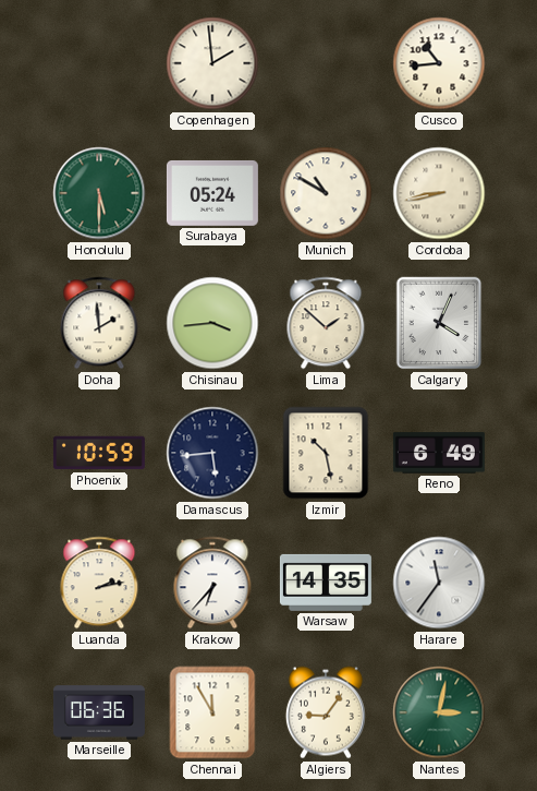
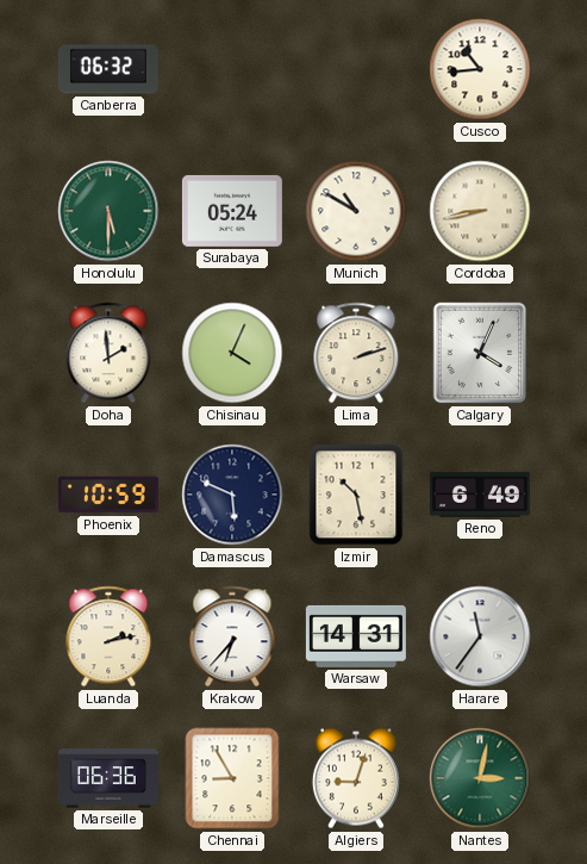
Canberra: none -> 06:32 (108, 69)
Copenhagen: 1:59 -> none (212, 63)
Chisinau: 3:44 -> 4:04 (232, 353)
Lima: 1:52 -> 2:12 (356, 353)
Damascus: 5:44 -> 5:49 (232, 495)
Warsaw: 14:35 -> 14:31 (356, 636)
Chennai: 11:55 -> 8:55 (232, 778)
Algiers: 9:06 -> 9:03 (356, 778)
